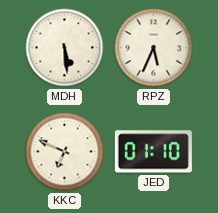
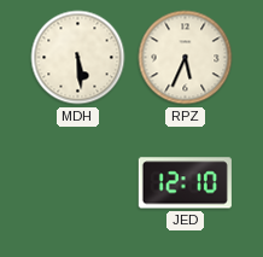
KKC: 6:49 -> none (65, 152)
JED: 01:10 -> 12:10 (185, 183)
